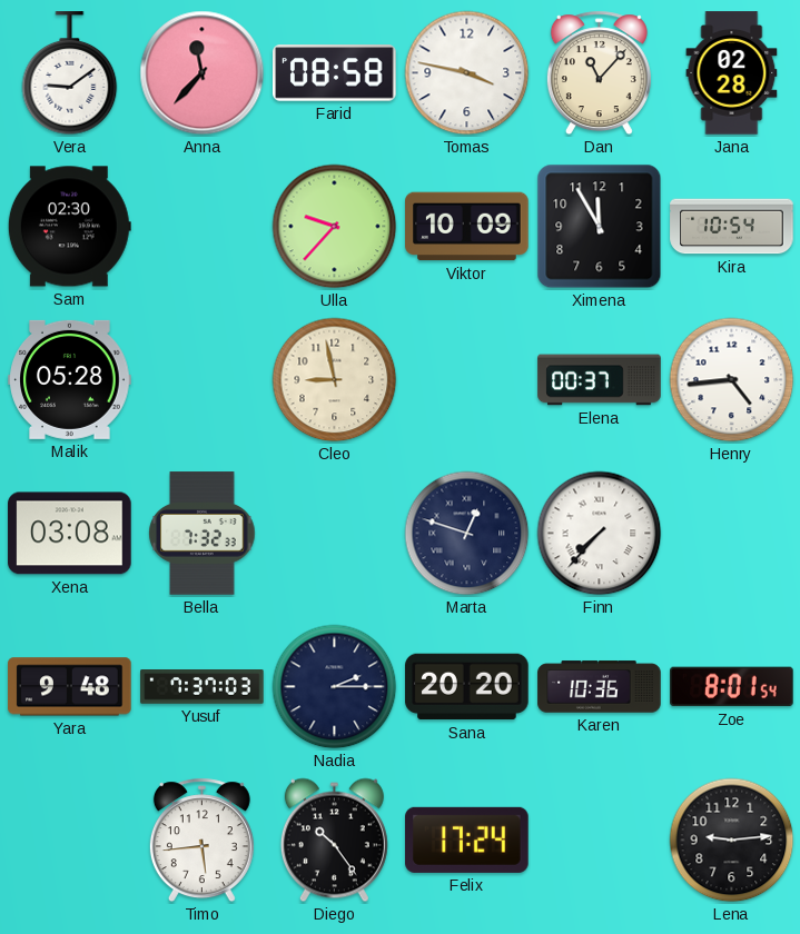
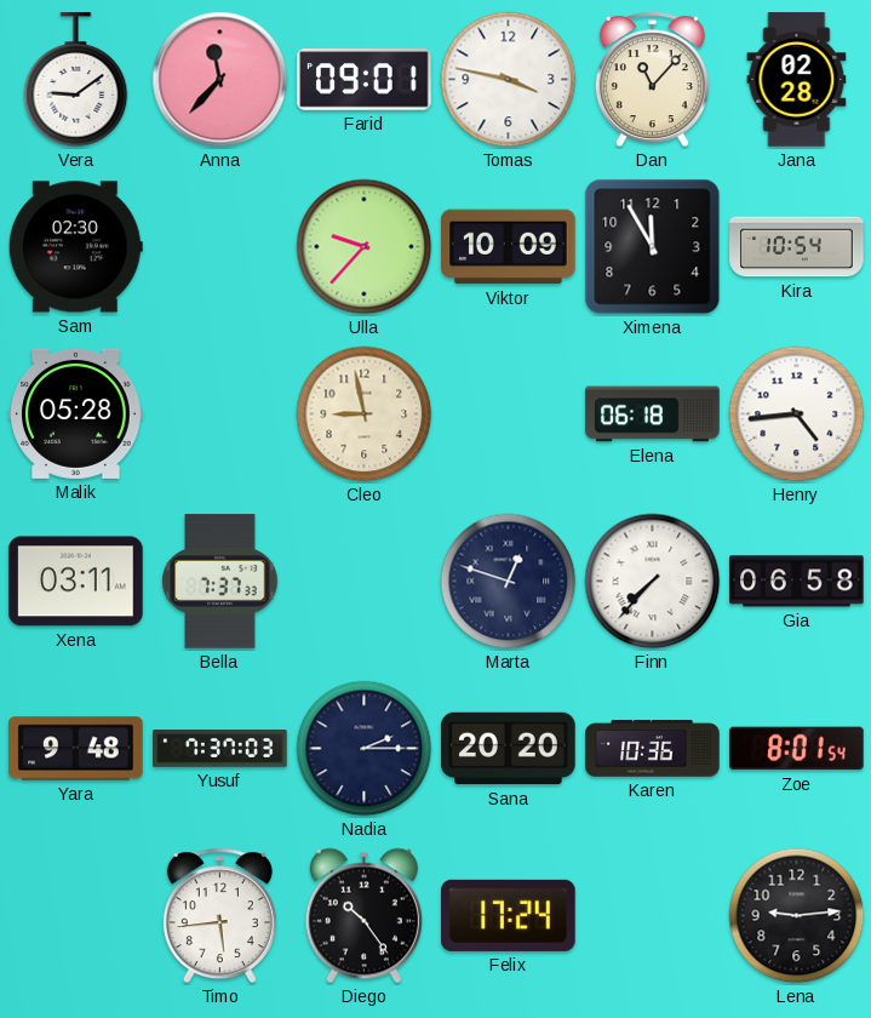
Farid: 08:58 -> 09:01 (365, 80)
Elena: 00:37 -> 06:18 (653, 414)
Xena: 03:08 -> 03:11 (76, 582)
Bella: 7:32 -> 7:37 (220, 582)
Gia: none -> 06:58 (797, 582)
